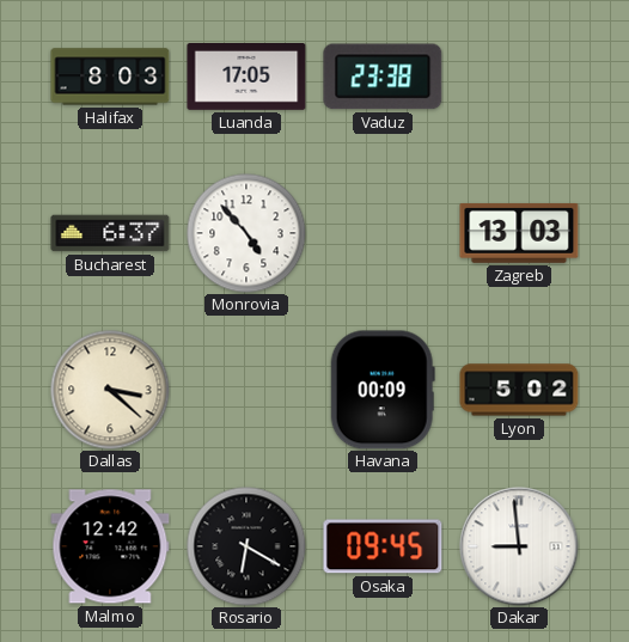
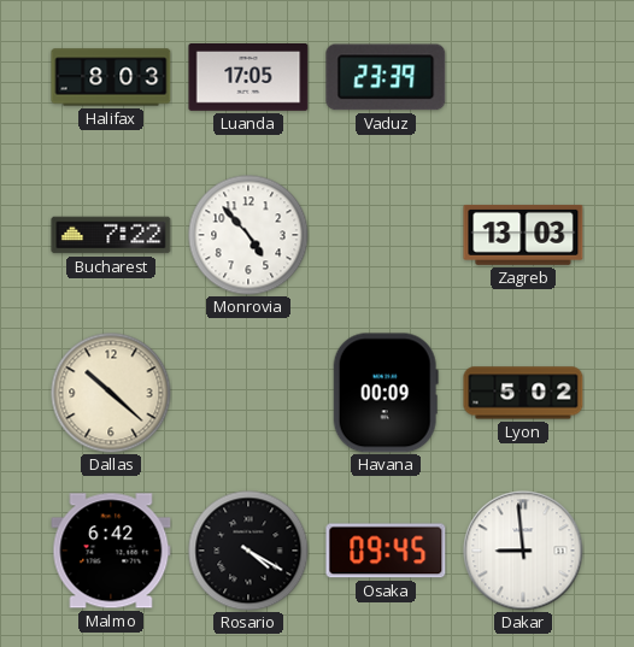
Vaduz: 23:38 -> 23:39 (386, 77)
Bucharest: 6:37 -> 7:22 (111, 235)
Dallas: 3:22 -> 10:22 (111, 393)
Malmo: 12:42 -> 6:42 (111, 551)
Rosario: 6:20 -> 4:20 (248, 551)
